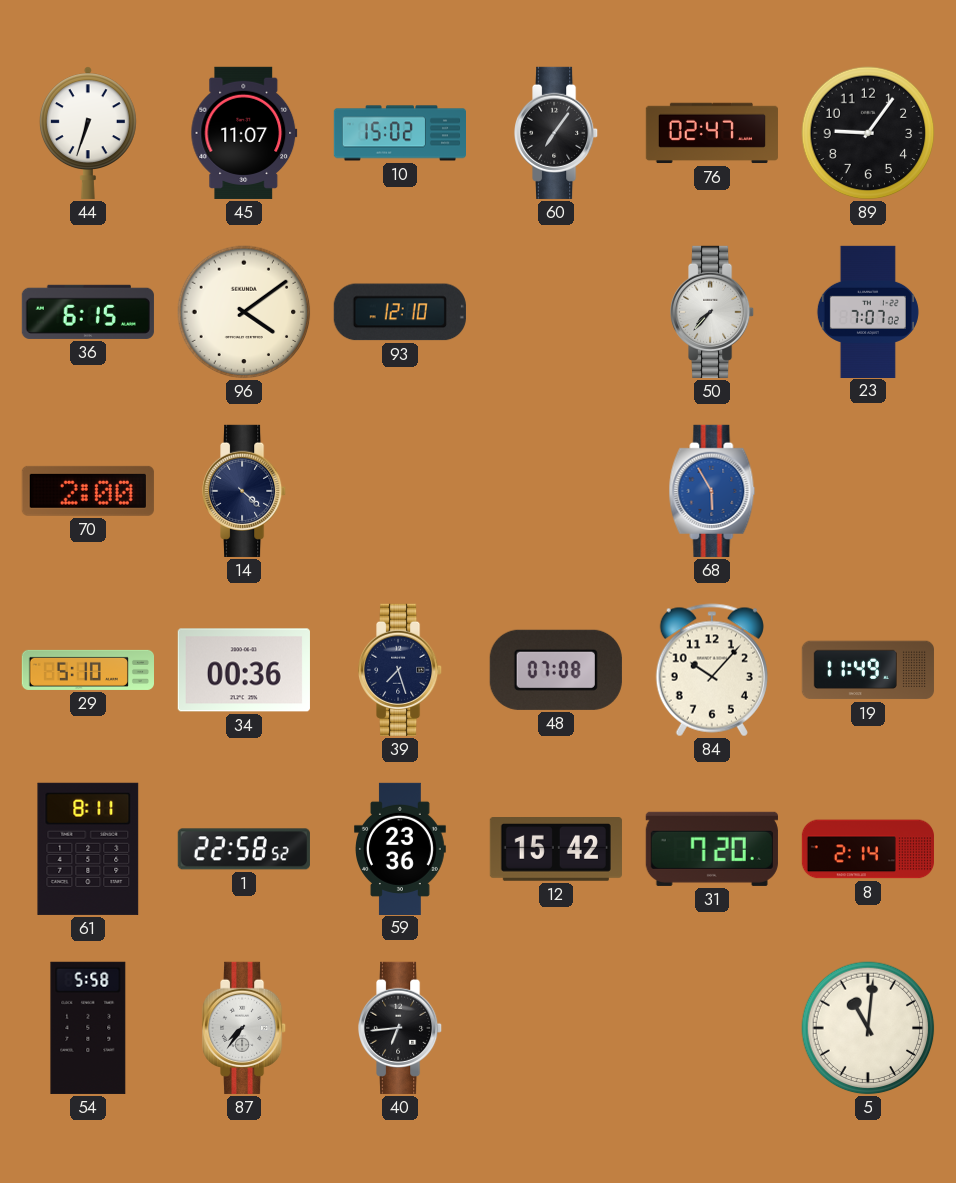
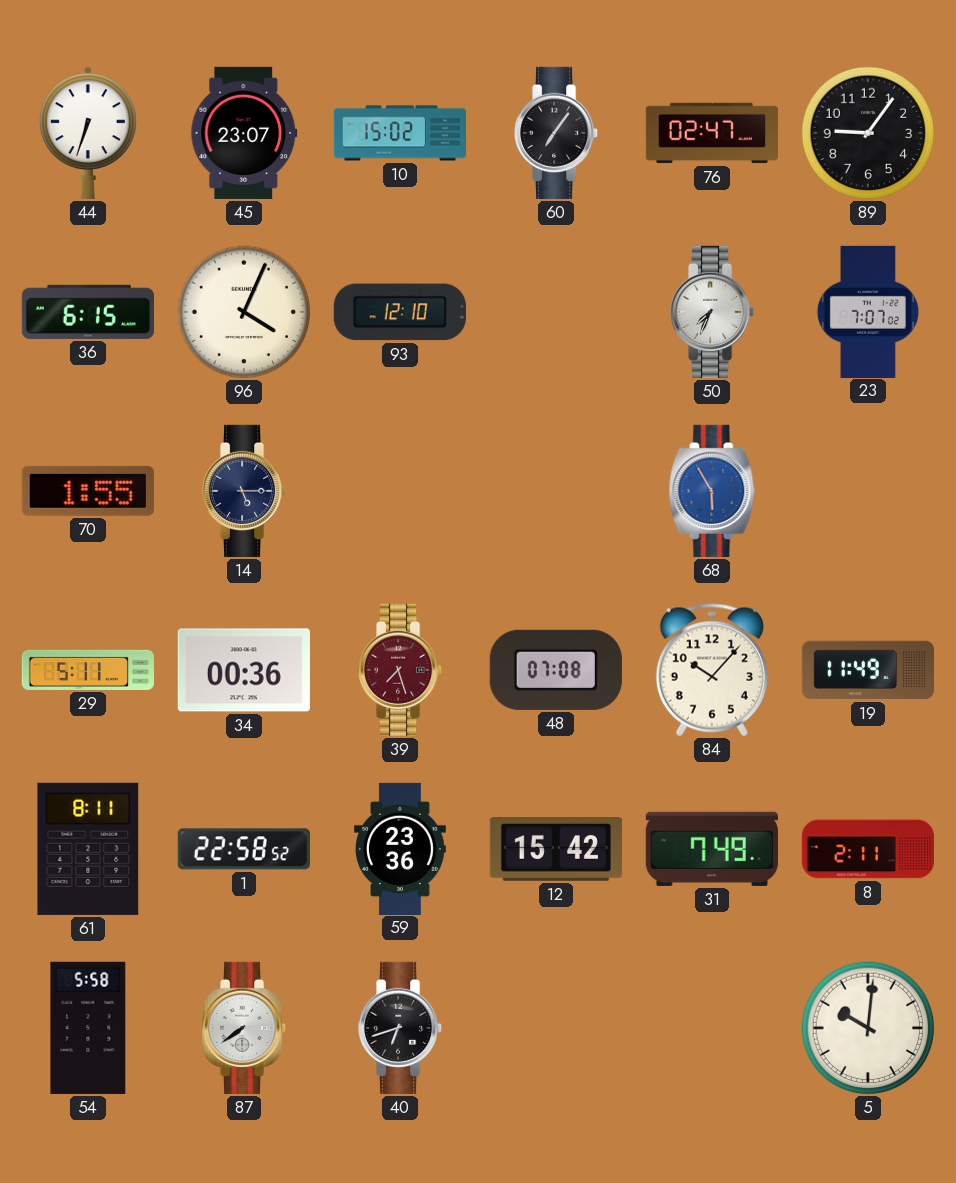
45: 11:07 -> 23:07 (244, 133)
96: 4:09 -> 4:04 (244, 312)
50: 7:37 -> 7:34 (713, 312)
70: 2:00 -> 1:55 (88, 491)
14: 4:22 -> 5:15 (245, 491)
29: 5:10 -> 5:11 (87, 670)
39 dial: navy -> burgundy (401, 670)
31: 7:20 -> 7:49 (712, 849)
8: 2:14 -> 2:11 (867, 849)
87: 7:36 -> 7:39 (245, 1028)
40: 6:44 -> 6:42 (401, 1028)
5: 11:01 -> 10:01 (868, 1028)
